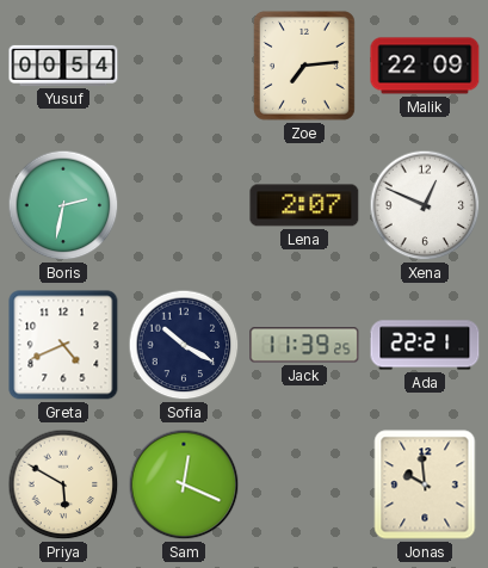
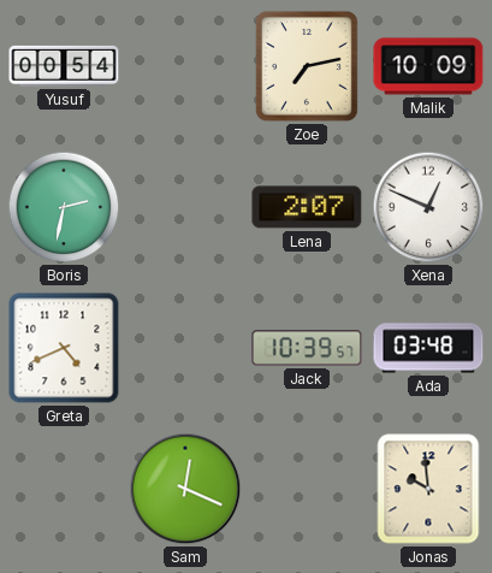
Zoe: 7:14 -> 7:13 (307, 66)
Malik: 22:09 -> 10:09 (428, 66)
Sofia: 10:20 -> none (184, 345)
Jack: 11:39 -> 10:39 (307, 348)
Ada: 22:21 -> 03:48 (428, 348)
Priya: 5:50 -> none (63, 484)
